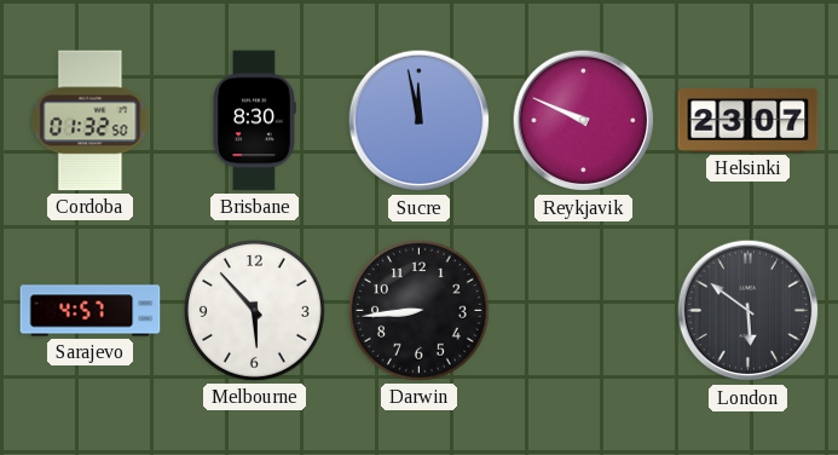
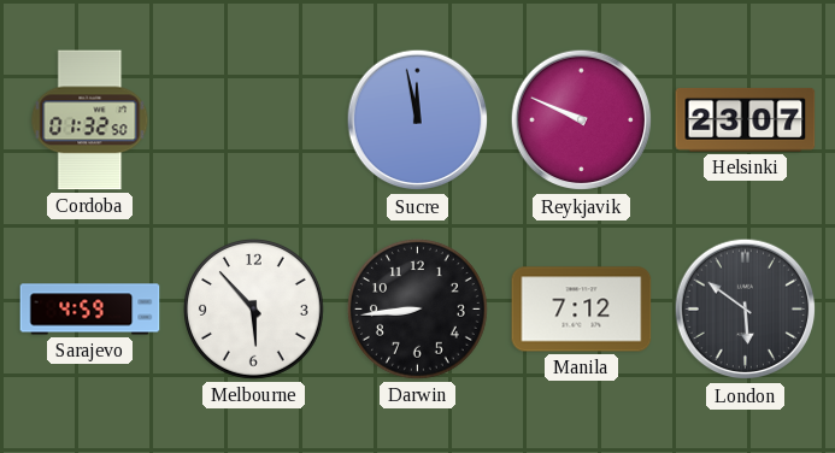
Brisbane: 8:30 -> none (254, 121)
Sarajevo: 4:57 -> 4:59 (90, 310)
Manila: none -> 7:12 (582, 310)
